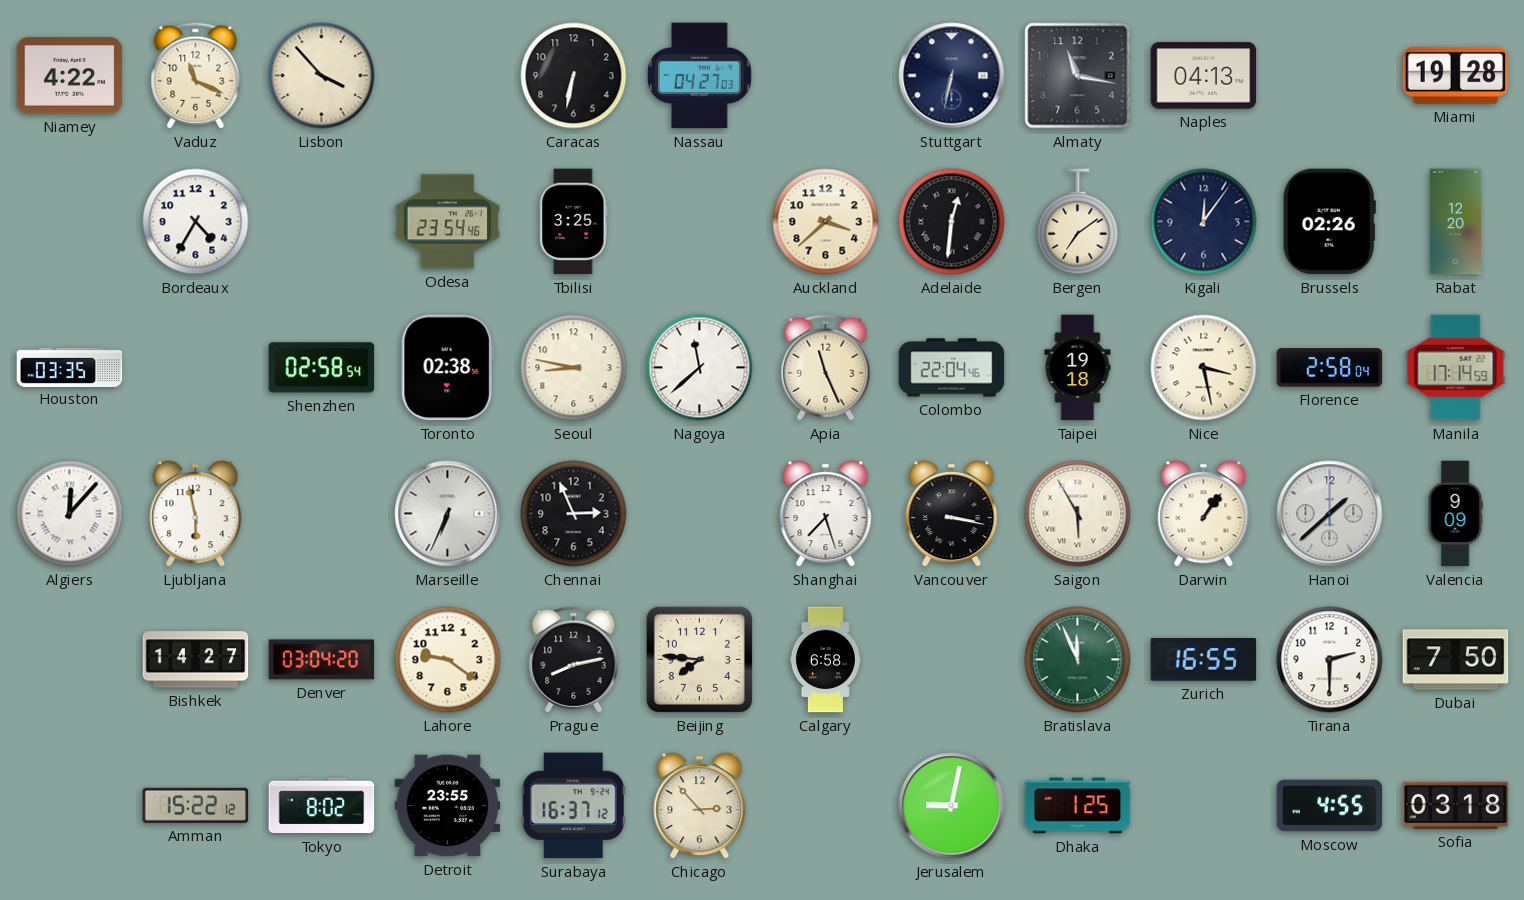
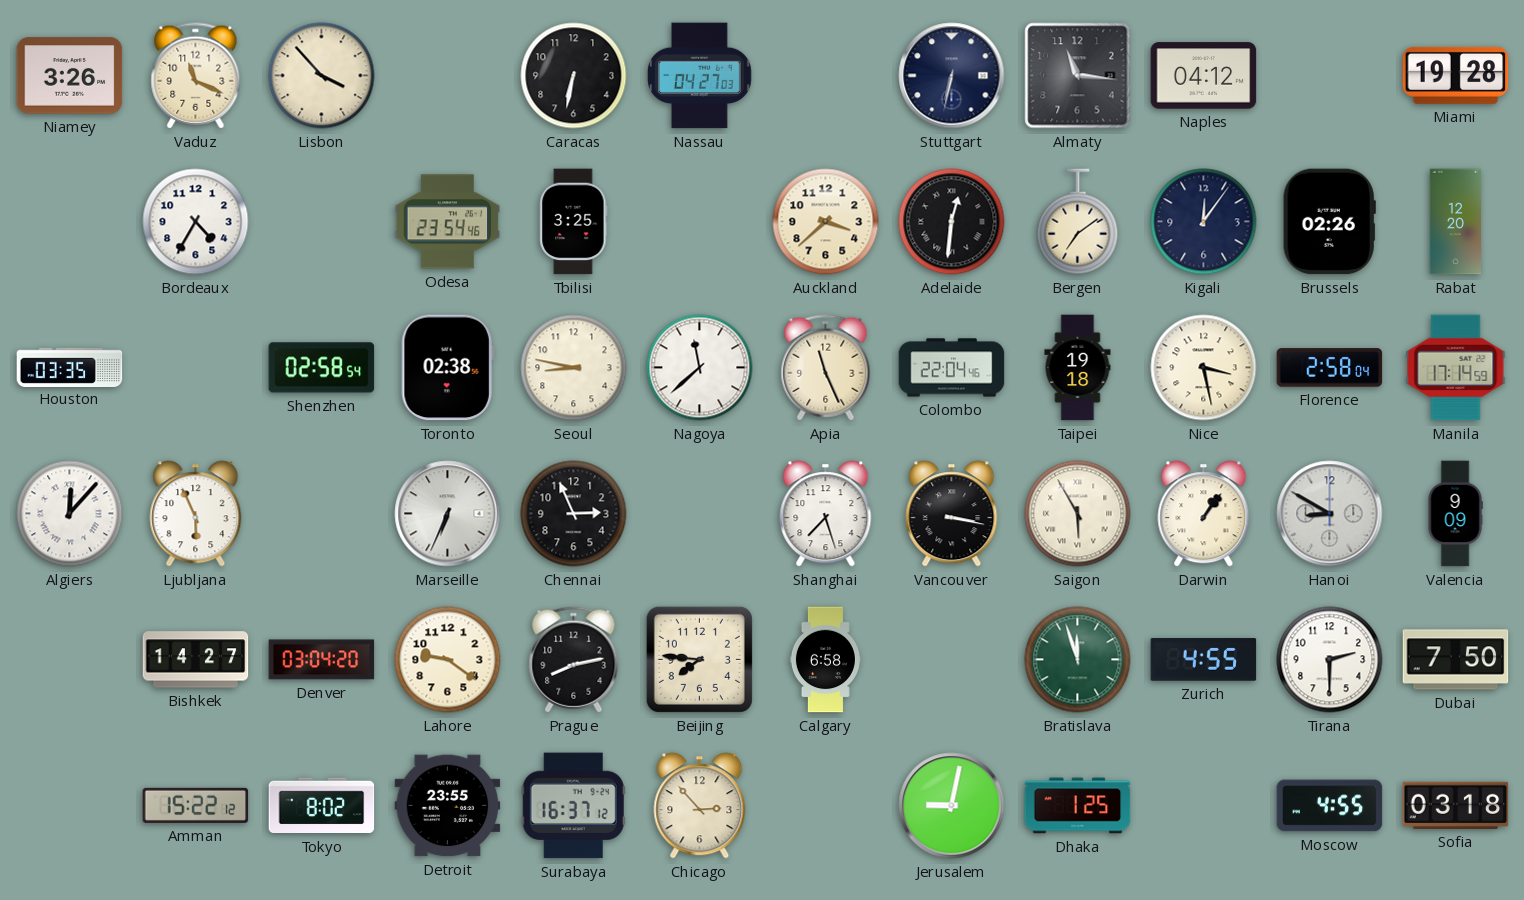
Niamey: 4:22 -> 3:26 (70, 76)
Almaty: 11:17 -> 11:16 (1078, 76)
Naples: 04:13 -> 04:12 (1204, 76)
Ljubljana: 5:58 -> 5:56 (196, 514)
Hanoi: 1:38 -> 8:50 (1330, 514)
Bratislava: 11:56 -> 11:57 (1078, 660)
Zurich: 16:55 -> 4:55 (1204, 660)
